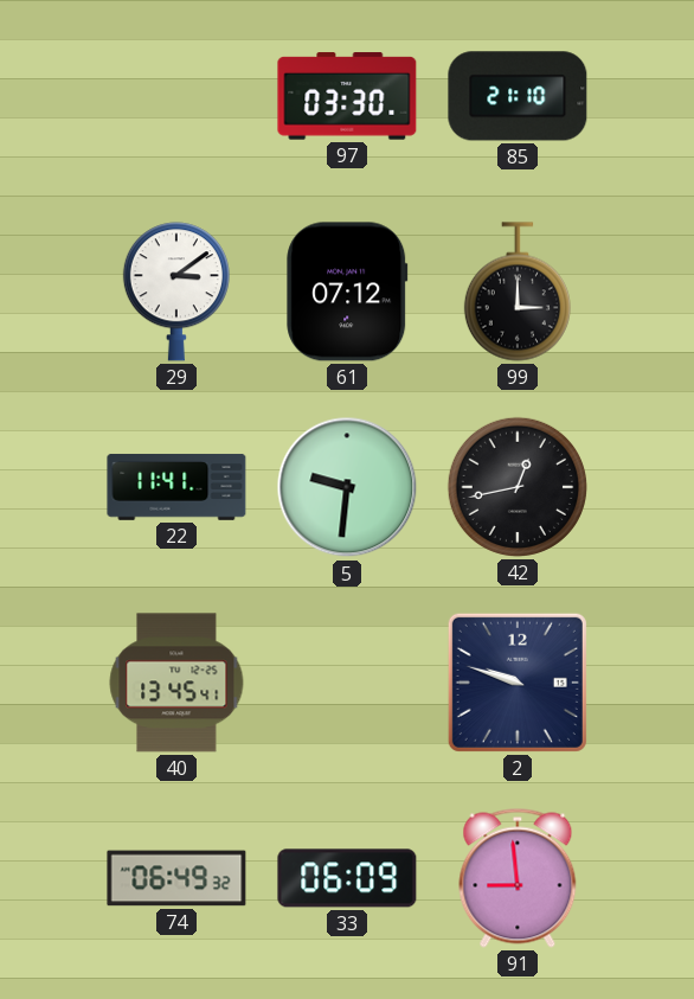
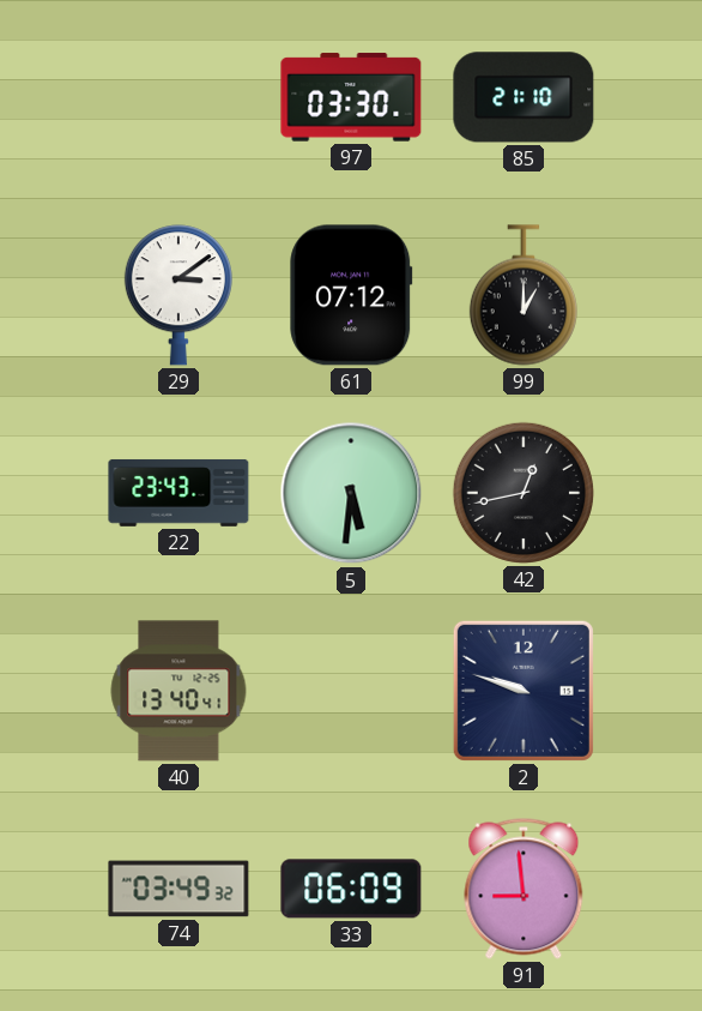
99: 3:00 -> 1:00 (524, 295)
22: 11:41 -> 23:43 (178, 493)
5: 9:31 -> 5:31 (351, 493)
40: 13:45 -> 13:40 (178, 691)
74: 06:49 -> 03:49 (178, 889)
